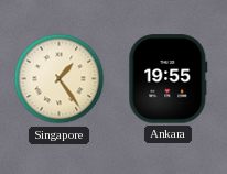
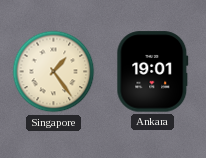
Ankara: 19:55 -> 19:01 (153, 72)
